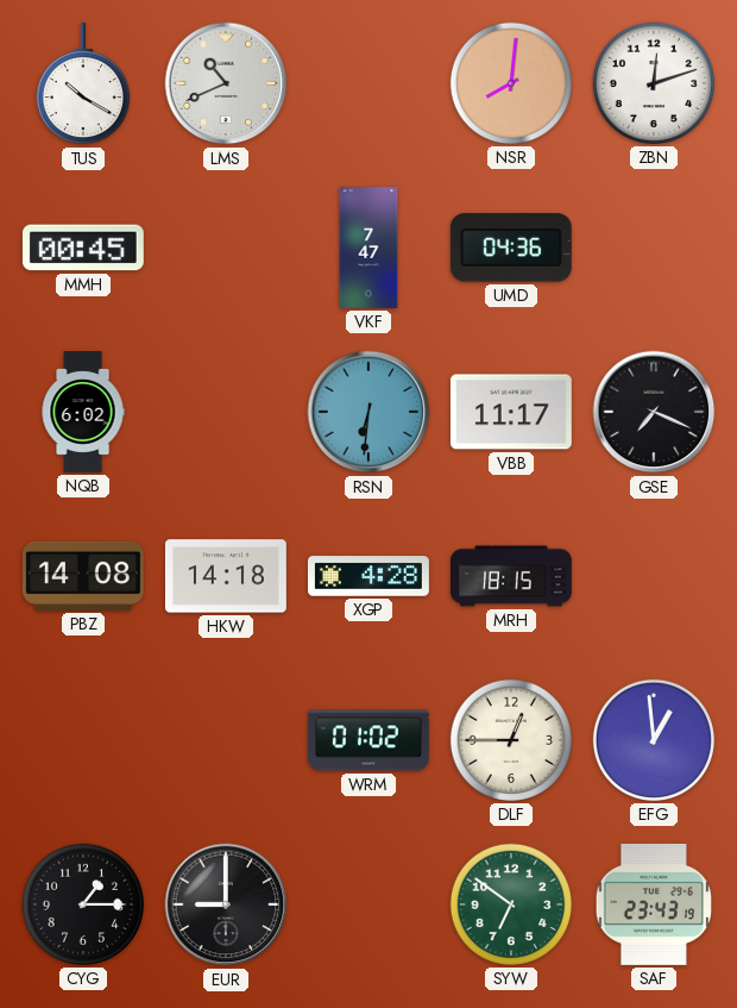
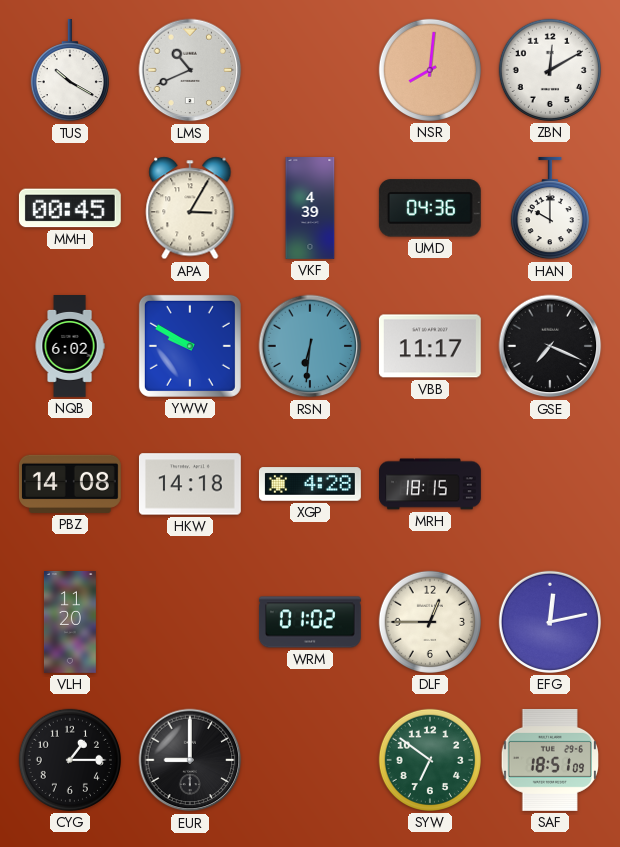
ZBN: 12:12 -> 12:10 (550, 70)
APA: none -> 3:05 (190, 208)
VKF: 7:47 -> 4:39 (310, 209)
HAN: none -> 10:00 (550, 208)
YWW: none -> 9:50 (190, 346)
VLH: none -> 11:20 (70, 623)
EFG: 12:59 -> 12:13 (550, 622)
SAF: 23:43 -> 18:51 (549, 760)
